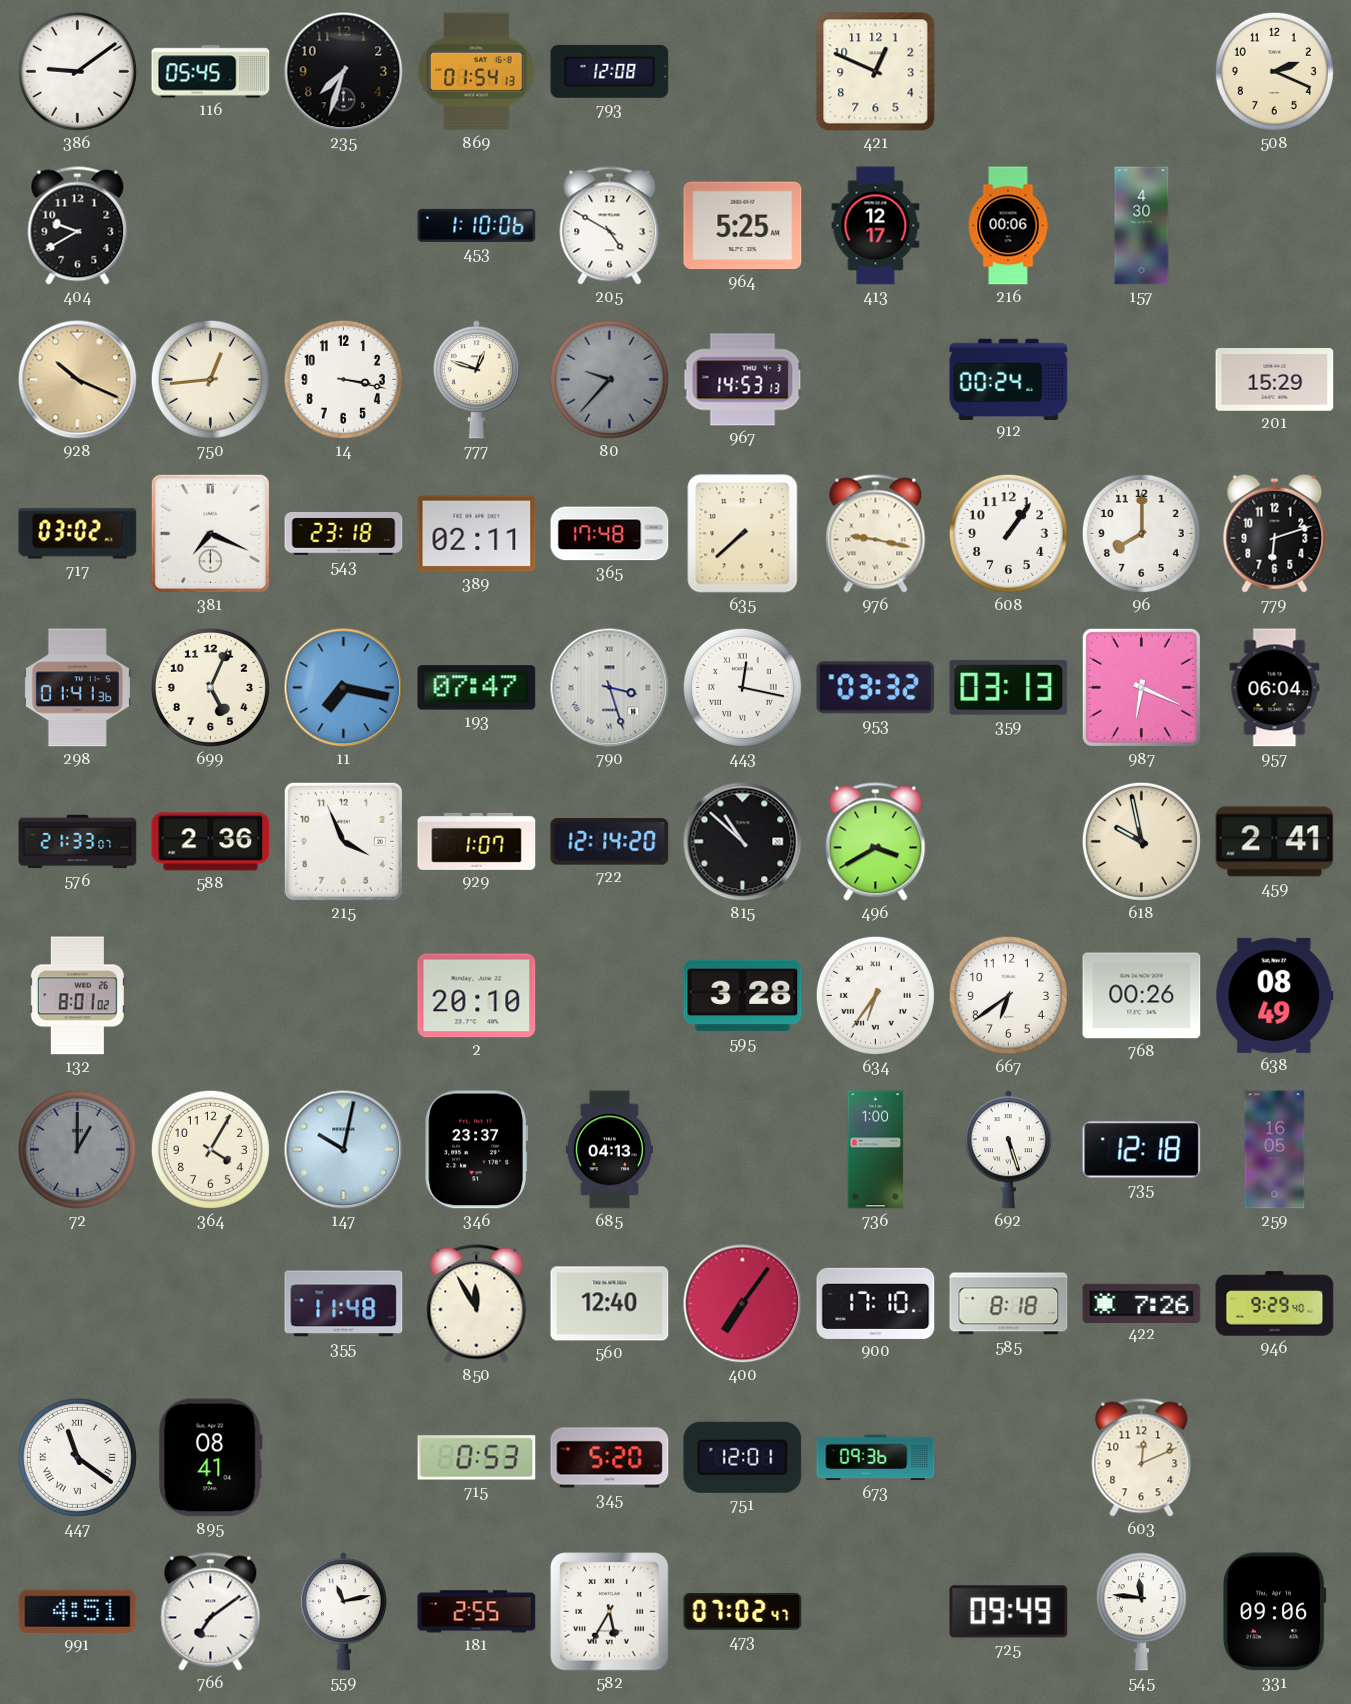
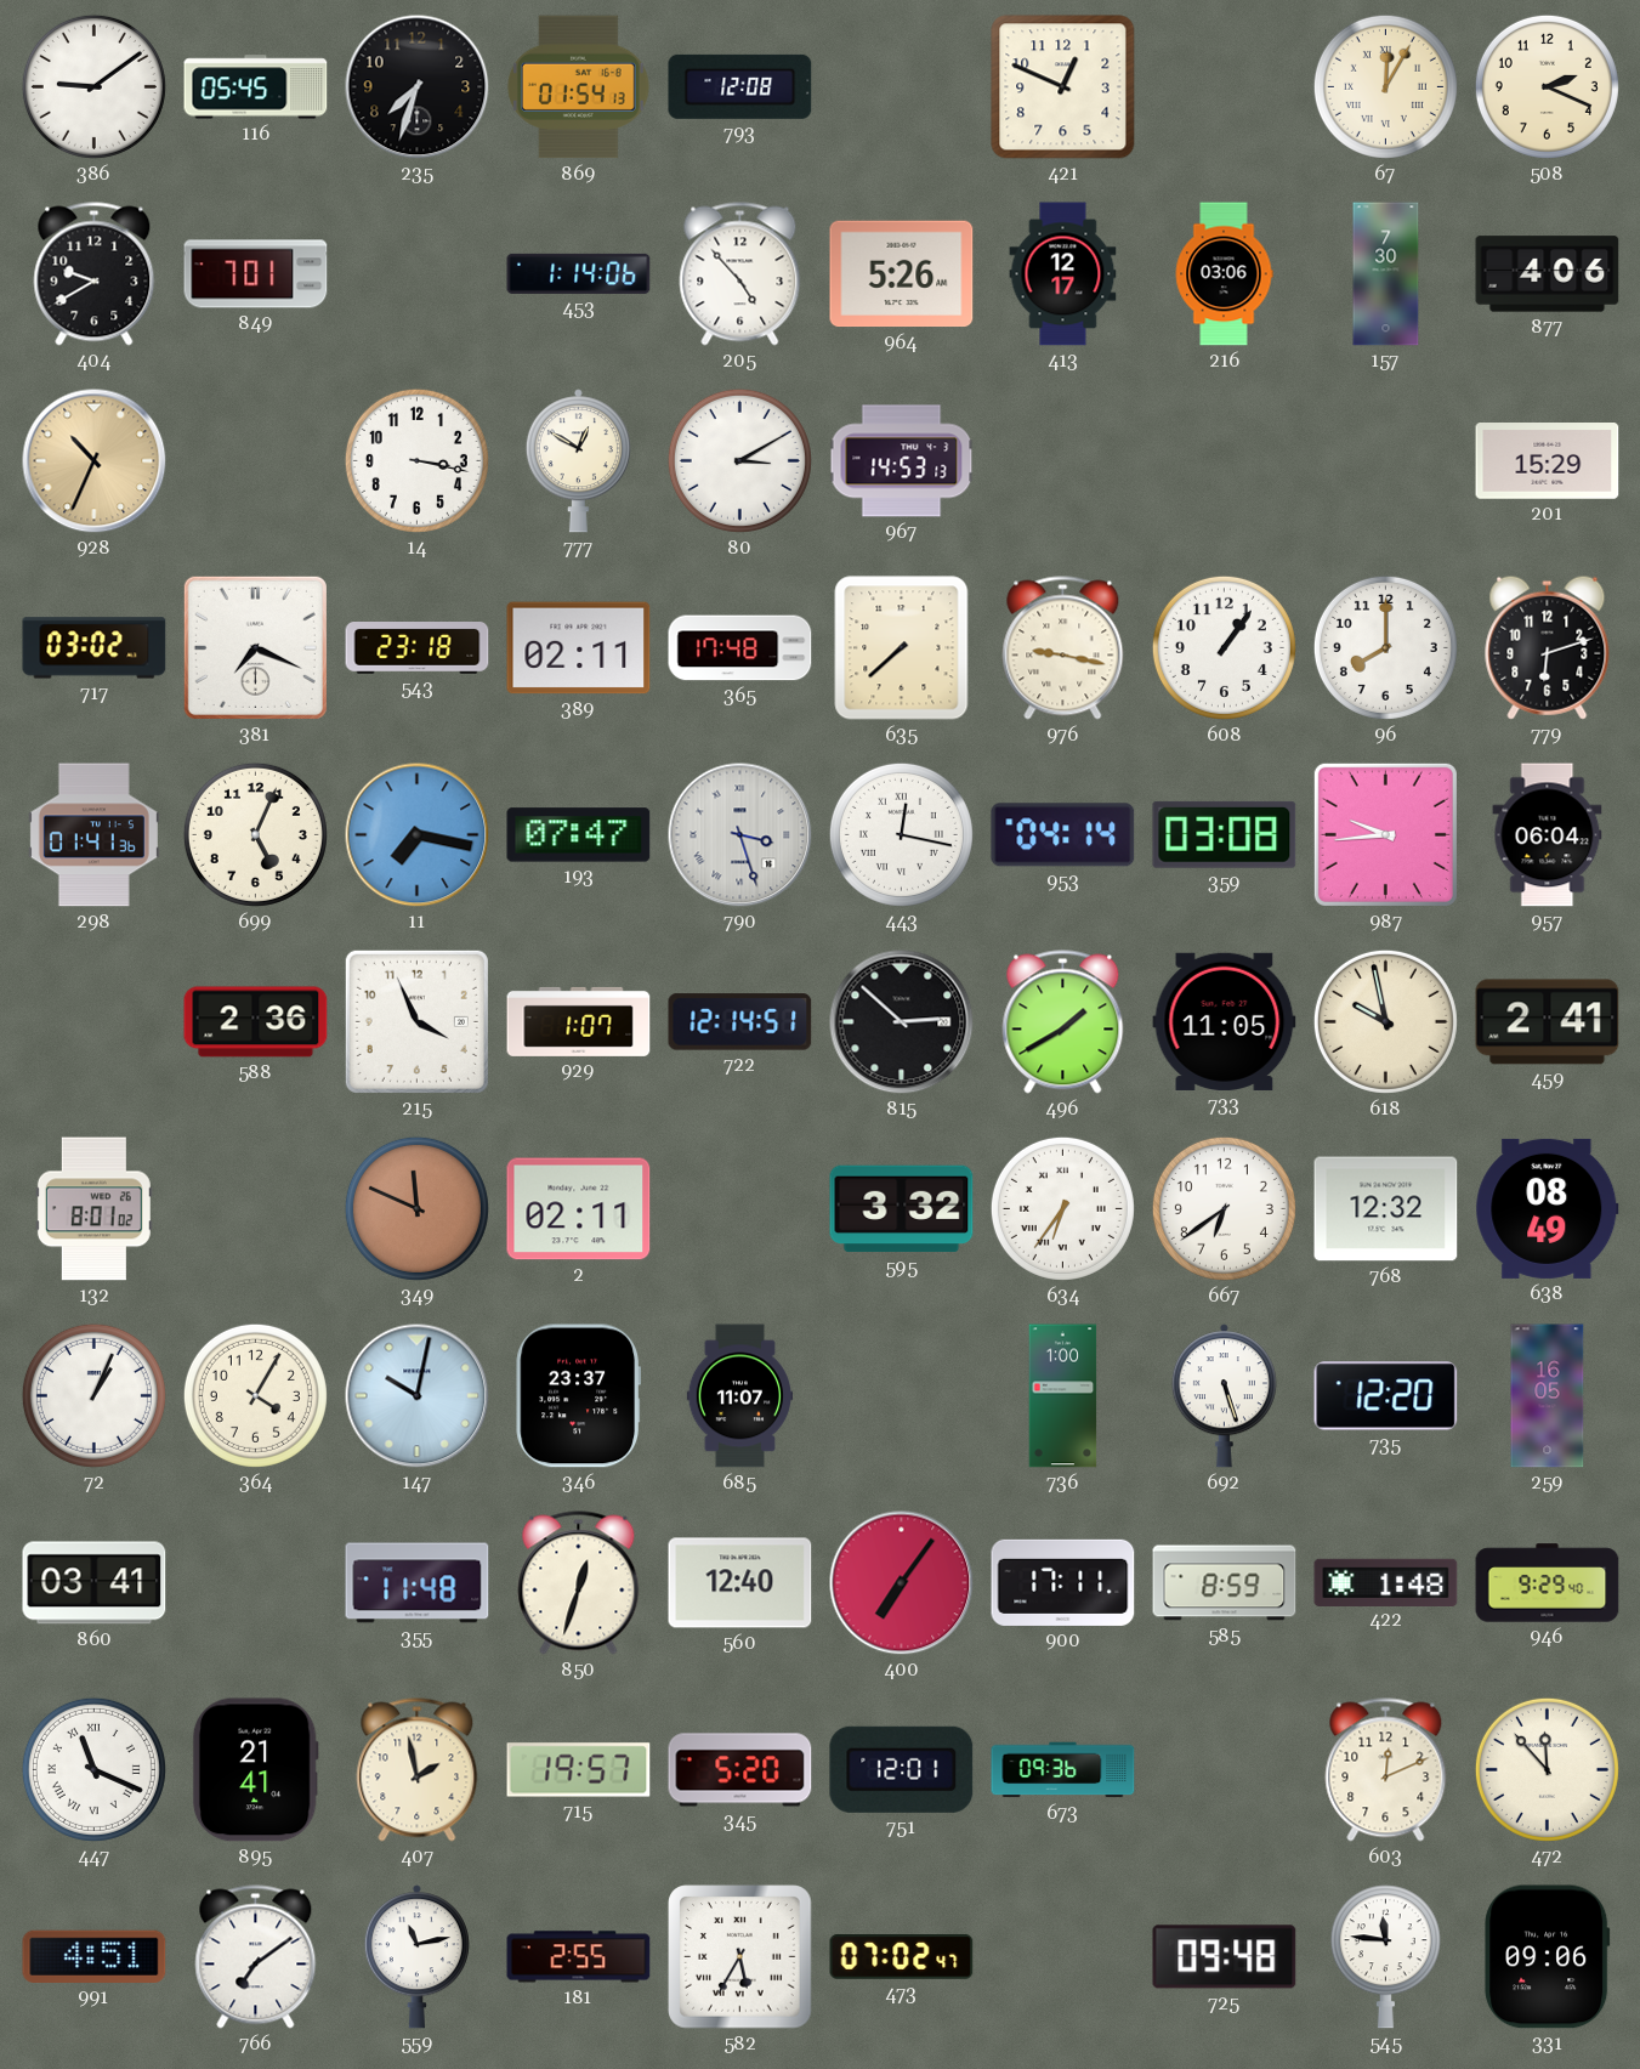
67: none -> 12:05 (1385, 86)
849: none -> 7:01 (256, 274)
453: 1:10 -> 1:14 (579, 273)
205: 4:50 -> 4:53 (740, 274)
964: 5:25 -> 5:26 (902, 274)
216: 00:06 -> 03:06 (1224, 274)
157: 4:30 -> 7:30 (1386, 274)
877: none -> 4:06 (1548, 274)
928: 10:19 -> 10:34 (95, 461)
750: 12:44 -> none (210, 379)
777: 12:48 -> 12:50 (578, 461)
80: 9:37 -> 3:10 (739, 460)
80 dial: grey -> white (739, 460)
912: 00:24 -> none (1009, 379)
953: 03:32 -> 04:14 (1063, 835)
359: 03:13 -> 03:08 (1225, 834)
987: 6:19 -> 9:44 (1385, 834)
576: 21:33 -> none (78, 842)
722: 12:14:20 -> 12:14:51 (740, 1022)
815: 10:52 -> 2:52 (902, 1022)
496: 3:40 -> 1:40 (1063, 1022)
733: none -> 11:05 (1225, 1021)
349: none -> 11:49 (416, 1208)
2: 20:10 -> 02:11 (579, 1209)
595: 3:28 -> 3:32 (902, 1209)
768: 00:26 -> 12:32 (1386, 1209)
72: 1:00 -> 1:04 (93, 1395)
72 dial: grey -> white (93, 1395)
685: 04:13 -> 11:07 (740, 1396)
735: 12:18 -> 12:20 (1386, 1396)
860: none -> 03:41 (95, 1583)
850: 11:55 -> 12:33 (579, 1583)
900: 17:10 -> 17:11 (1063, 1582)
585: 8:18 -> 8:59 (1225, 1583)
422: 7:26 -> 1:48 (1386, 1582)
447: 11:21 -> 11:19 (93, 1769)
895: 08:41 -> 21:41 (255, 1770)
407: none -> 1:58 (418, 1770)
715: 0:53 -> 19:57 (579, 1770)
472: none -> 11:53 (1547, 1769)
725: 09:49 -> 09:48 (1225, 1957)
